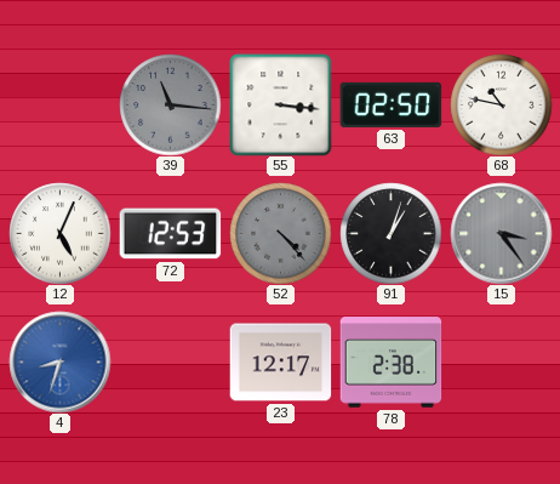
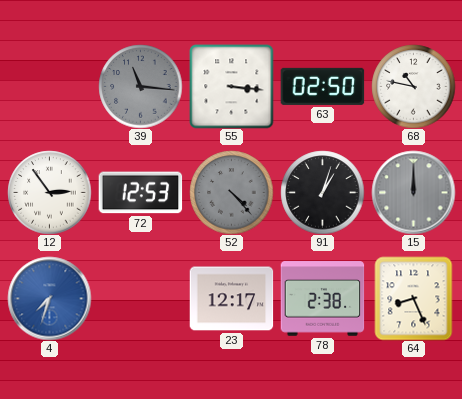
12: 5:04 -> 2:54 (49, 192)
15: 3:24 -> 12:00 (413, 192)
4: 8:33 -> 7:33 (49, 298)
64: none -> 8:26 (414, 298)
